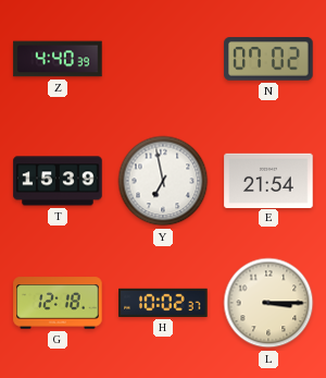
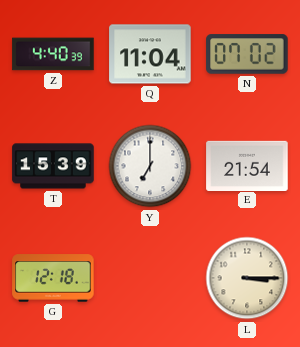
Q: none -> 11:04 (150, 54)
Y: 6:58 -> 7:00 (150, 166)
H: 10:02 -> none (163, 303)
